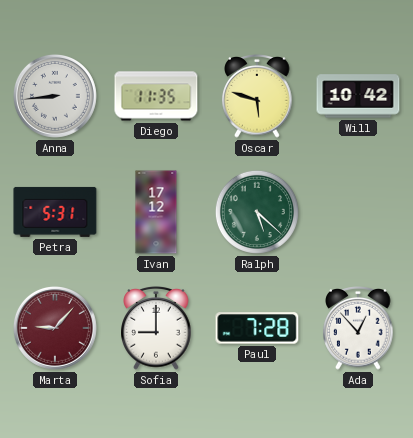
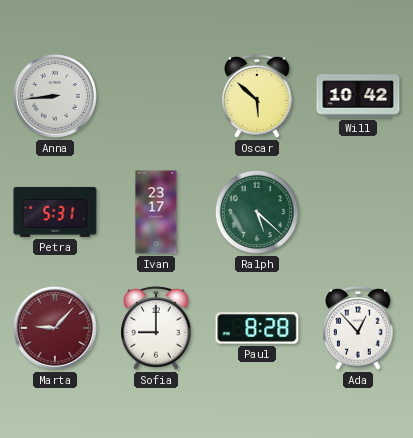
Diego: 11:35 -> none (156, 96)
Oscar: 5:48 -> 5:52 (257, 97)
Ivan: 17:12 -> 23:17 (156, 212)
Paul: 7:28 -> 8:28 (257, 328)
